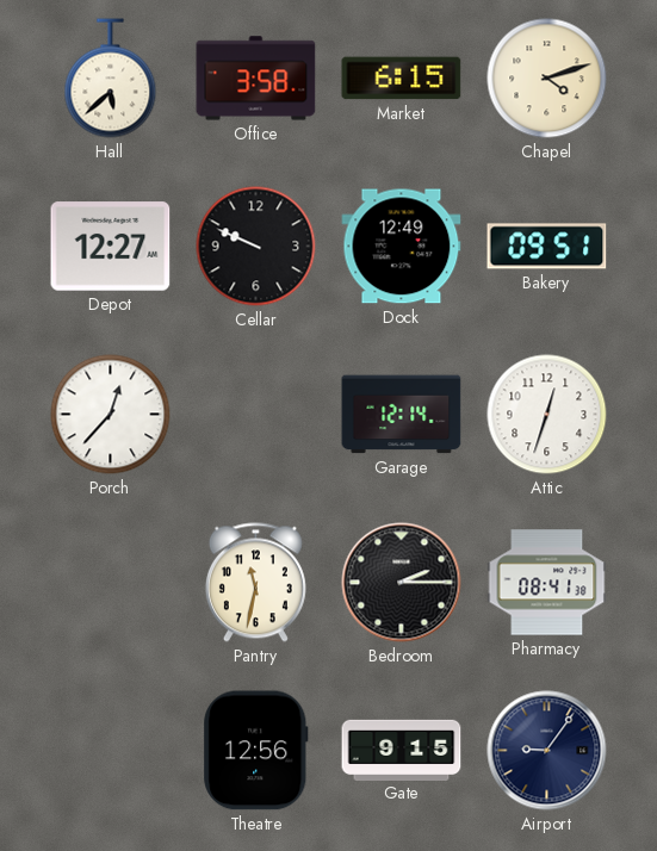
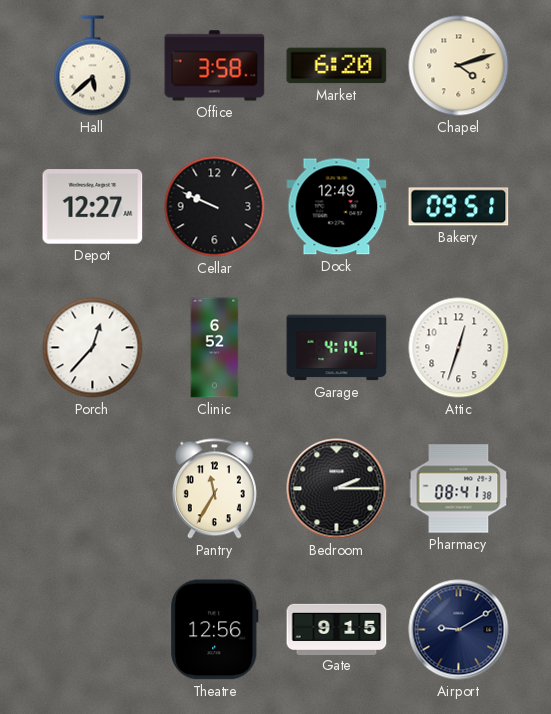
Market: 6:15 -> 6:20 (337, 66)
Clinic: none -> 6:52 (215, 348)
Garage: 12:14 -> 4:14 (337, 348)
Pantry: 11:32 -> 11:35 (214, 489)
Airport: 9:06 -> 9:10 (459, 630)
